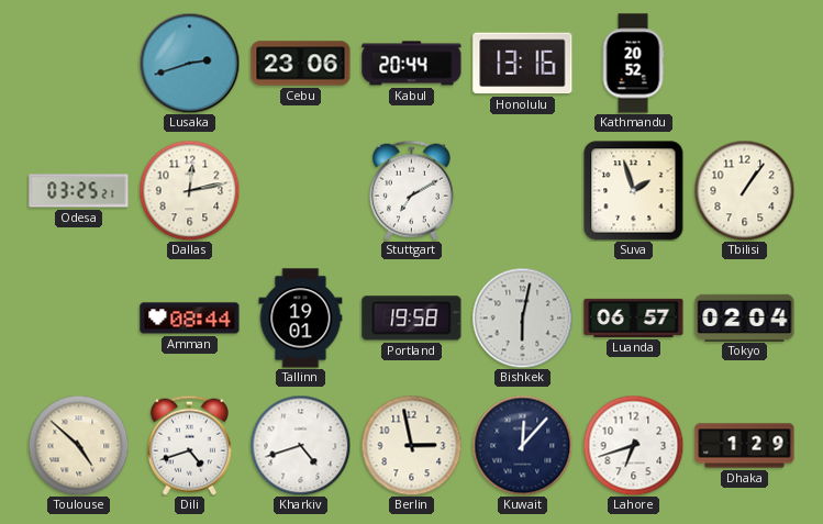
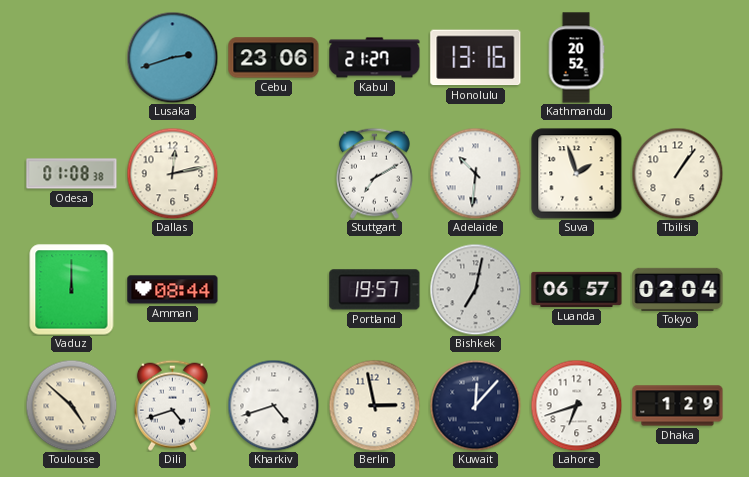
Kabul: 20:44 -> 21:27 (375, 58)
Odesa: 03:25 -> 01:08 (72, 174)
Adelaide: none -> 10:31 (475, 173)
Vaduz: none -> 12:00 (72, 290)
Tallinn: 19:01 -> none (301, 319)
Portland: 19:58 -> 19:57 (375, 290)
Bishkek: 6:02 -> 7:02 (475, 289)
